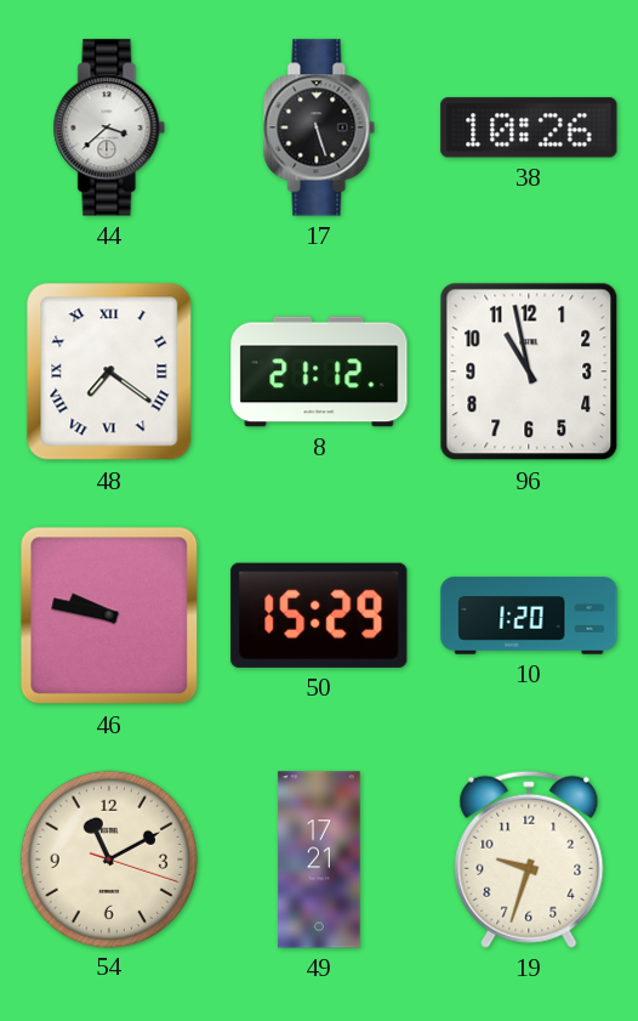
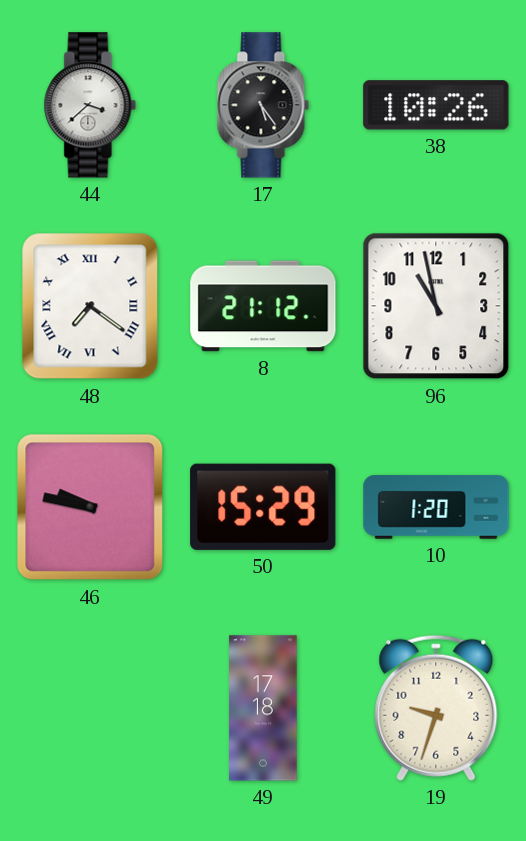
17: 5:27 -> 5:24 (263, 105)
54: 11:10 -> none (108, 858)
49: 17:21 -> 17:18 (263, 708)
